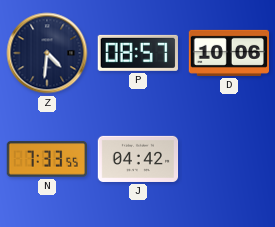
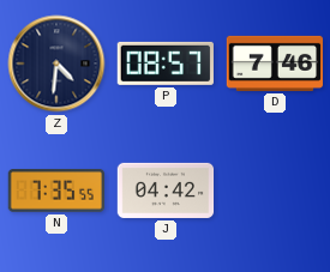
D: 10:06 -> 7:46 (275, 64)
N: 7:33 -> 7:35 (55, 191)
